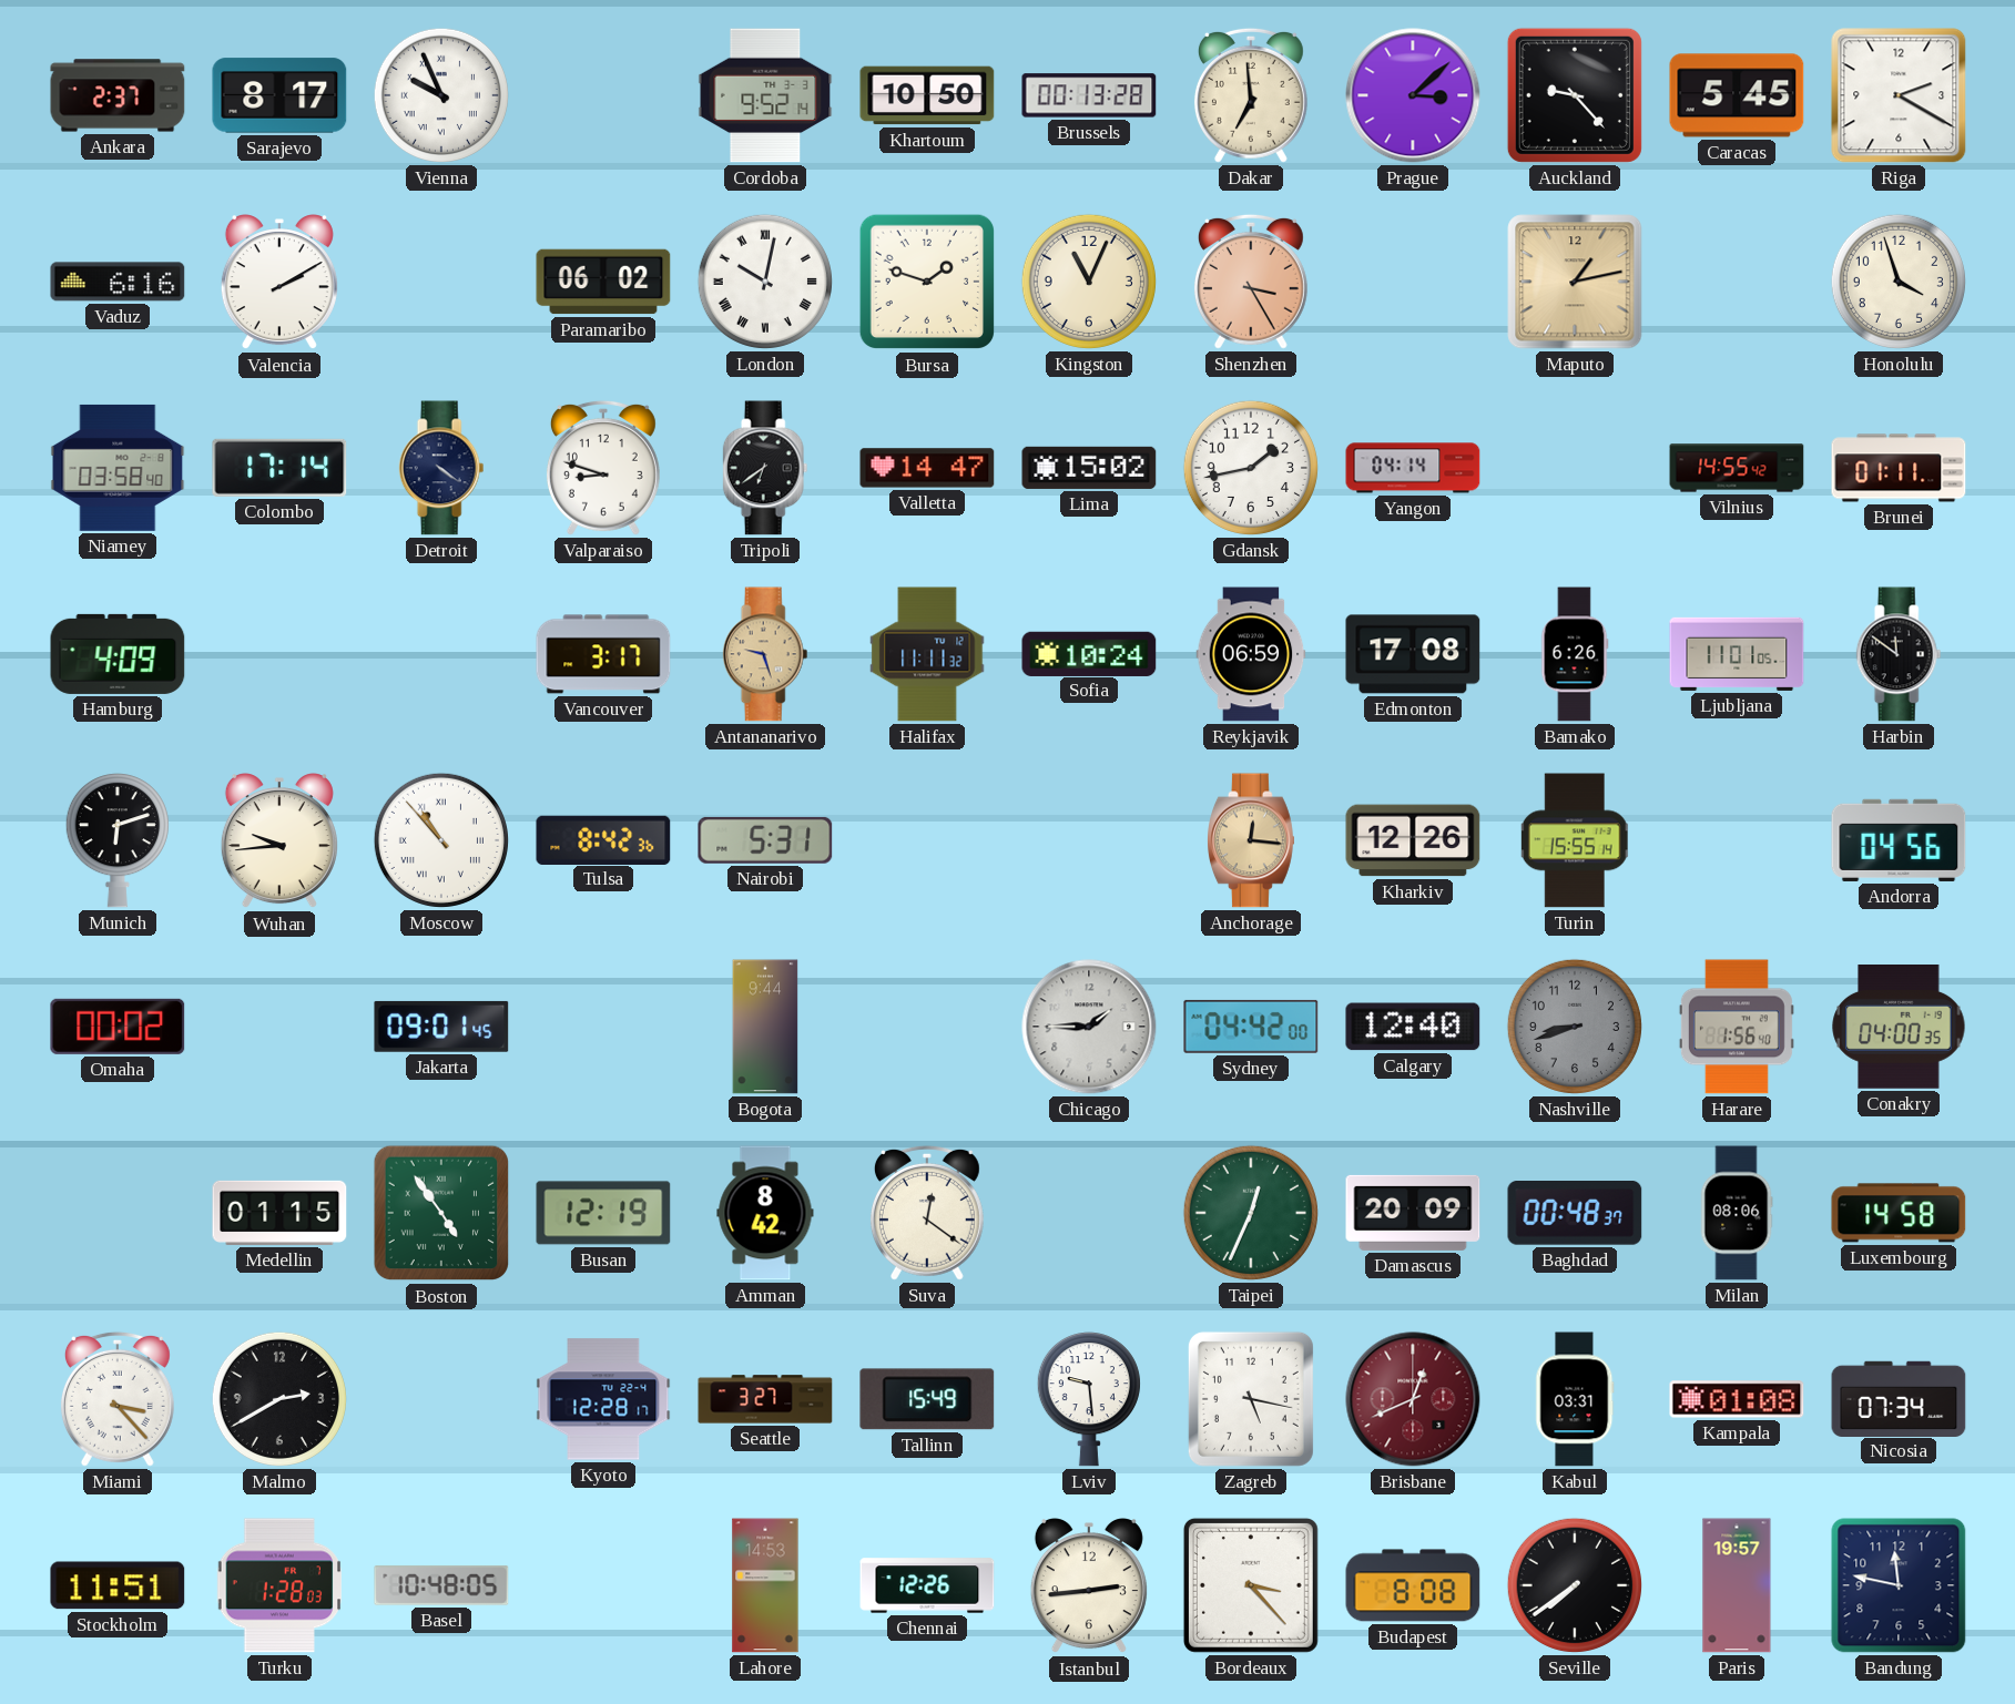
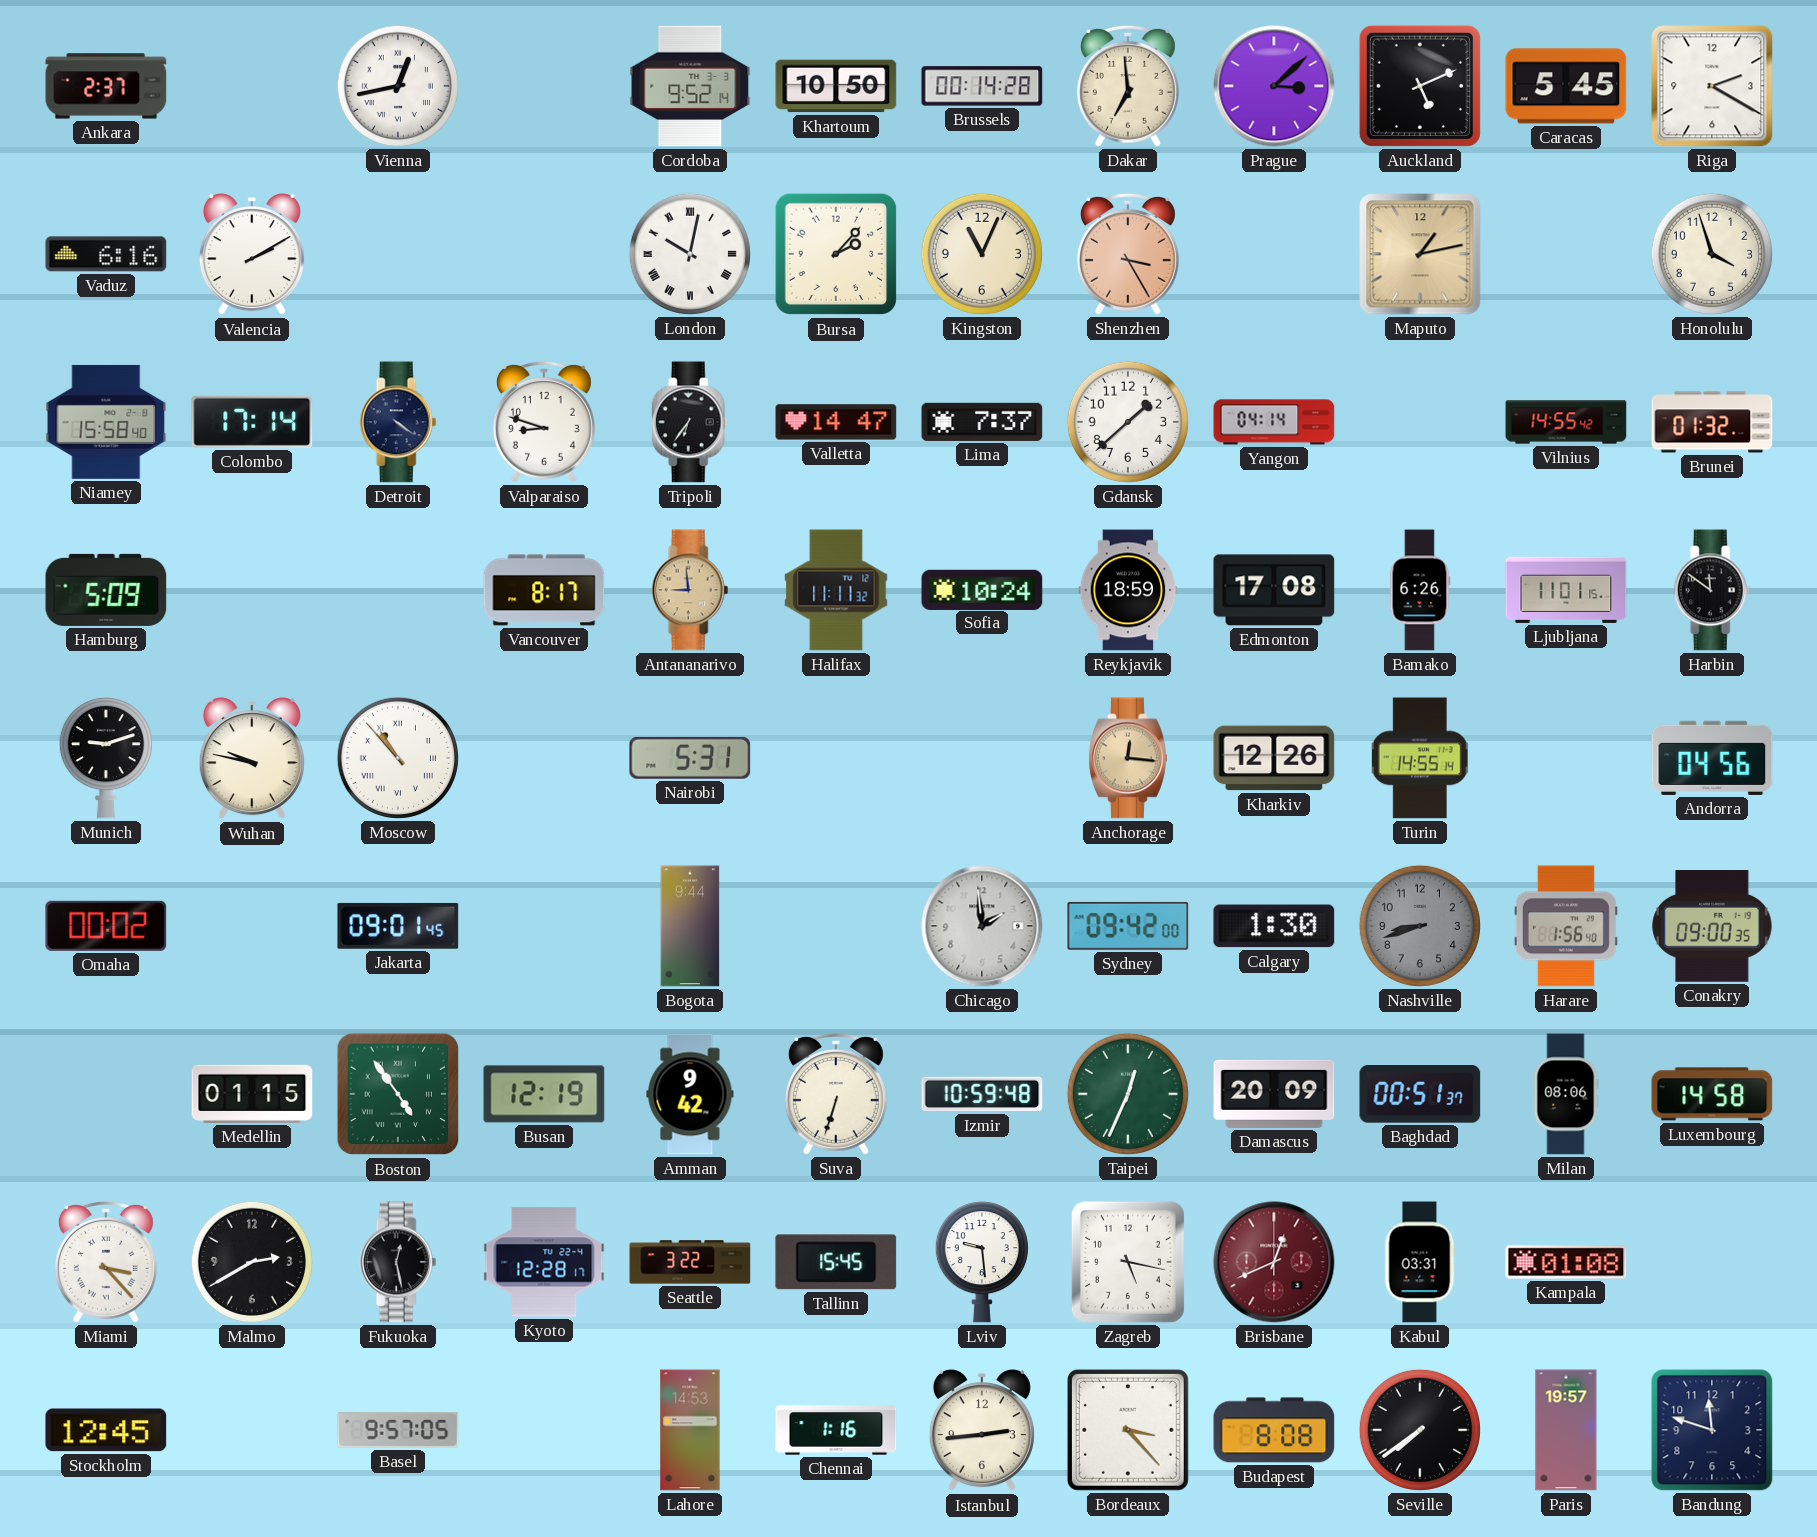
Sarajevo: 8:17 -> none (279, 95)
Vienna: 9:56 -> 12:43 (398, 86)
Brussels: 00:13 -> 00:14 (982, 86)
Auckland: 9:23 -> 5:11 (1420, 86)
Paramaribo: 06:02 -> none (603, 282)
Bursa: 1:48 -> 2:07 (836, 254)
Niamey: 03:58 -> 15:58 (106, 422)
Tripoli: 6:39 -> 6:36 (690, 422)
Lima: 15:02 -> 7:37 (982, 422)
Gdansk: 1:43 -> 1:38 (1128, 422)
Brunei: 01:11 -> 01:32 (1712, 422)
Hamburg: 4:09 -> 5:09 (106, 590)
Vancouver: 3:17 -> 8:17 (544, 590)
Antananarivo: 9:27 -> 8:59 (690, 590)
Reykjavik: 06:59 -> 18:59 (1128, 590)
Ljubljana: 11:01:05 -> 11:01:15 (1566, 590)
Munich: 6:12 -> 9:12 (106, 758)
Wuhan: 9:44 -> 9:47 (252, 759)
Tulsa: 8:42 -> none (603, 839)
Turin: 15:55 -> 14:55 (1420, 758)
Chicago: 1:45 -> 1:59 (982, 926)
Sydney: 04:42 -> 09:42 (1128, 926)
Calgary: 12:40 -> 1:30 (1274, 926)
Conakry: 04:00 -> 09:00 (1712, 927)
Amman: 8:42 -> 9:42 (690, 1094)
Suva: 12:21 -> 6:33 (836, 1094)
Izmir: none -> 10:59 (982, 1094)
Baghdad: 00:48 -> 00:51 (1420, 1094)
Fukuoka: none -> 12:28 (398, 1262)
Seattle: 3:27 -> 3:22 (690, 1262)
Tallinn: 15:49 -> 15:45 (836, 1262)
Nicosia: 07:34 -> none (1899, 1398)
Stockholm: 11:51 -> 12:45 (106, 1430)
Turku: 1:28 -> none (278, 1585)
Basel: 10:48 -> 9:57 (398, 1430)
Chennai: 12:26 -> 1:16 (836, 1430)
Bandung: 11:47 -> 11:48 (1712, 1430)
